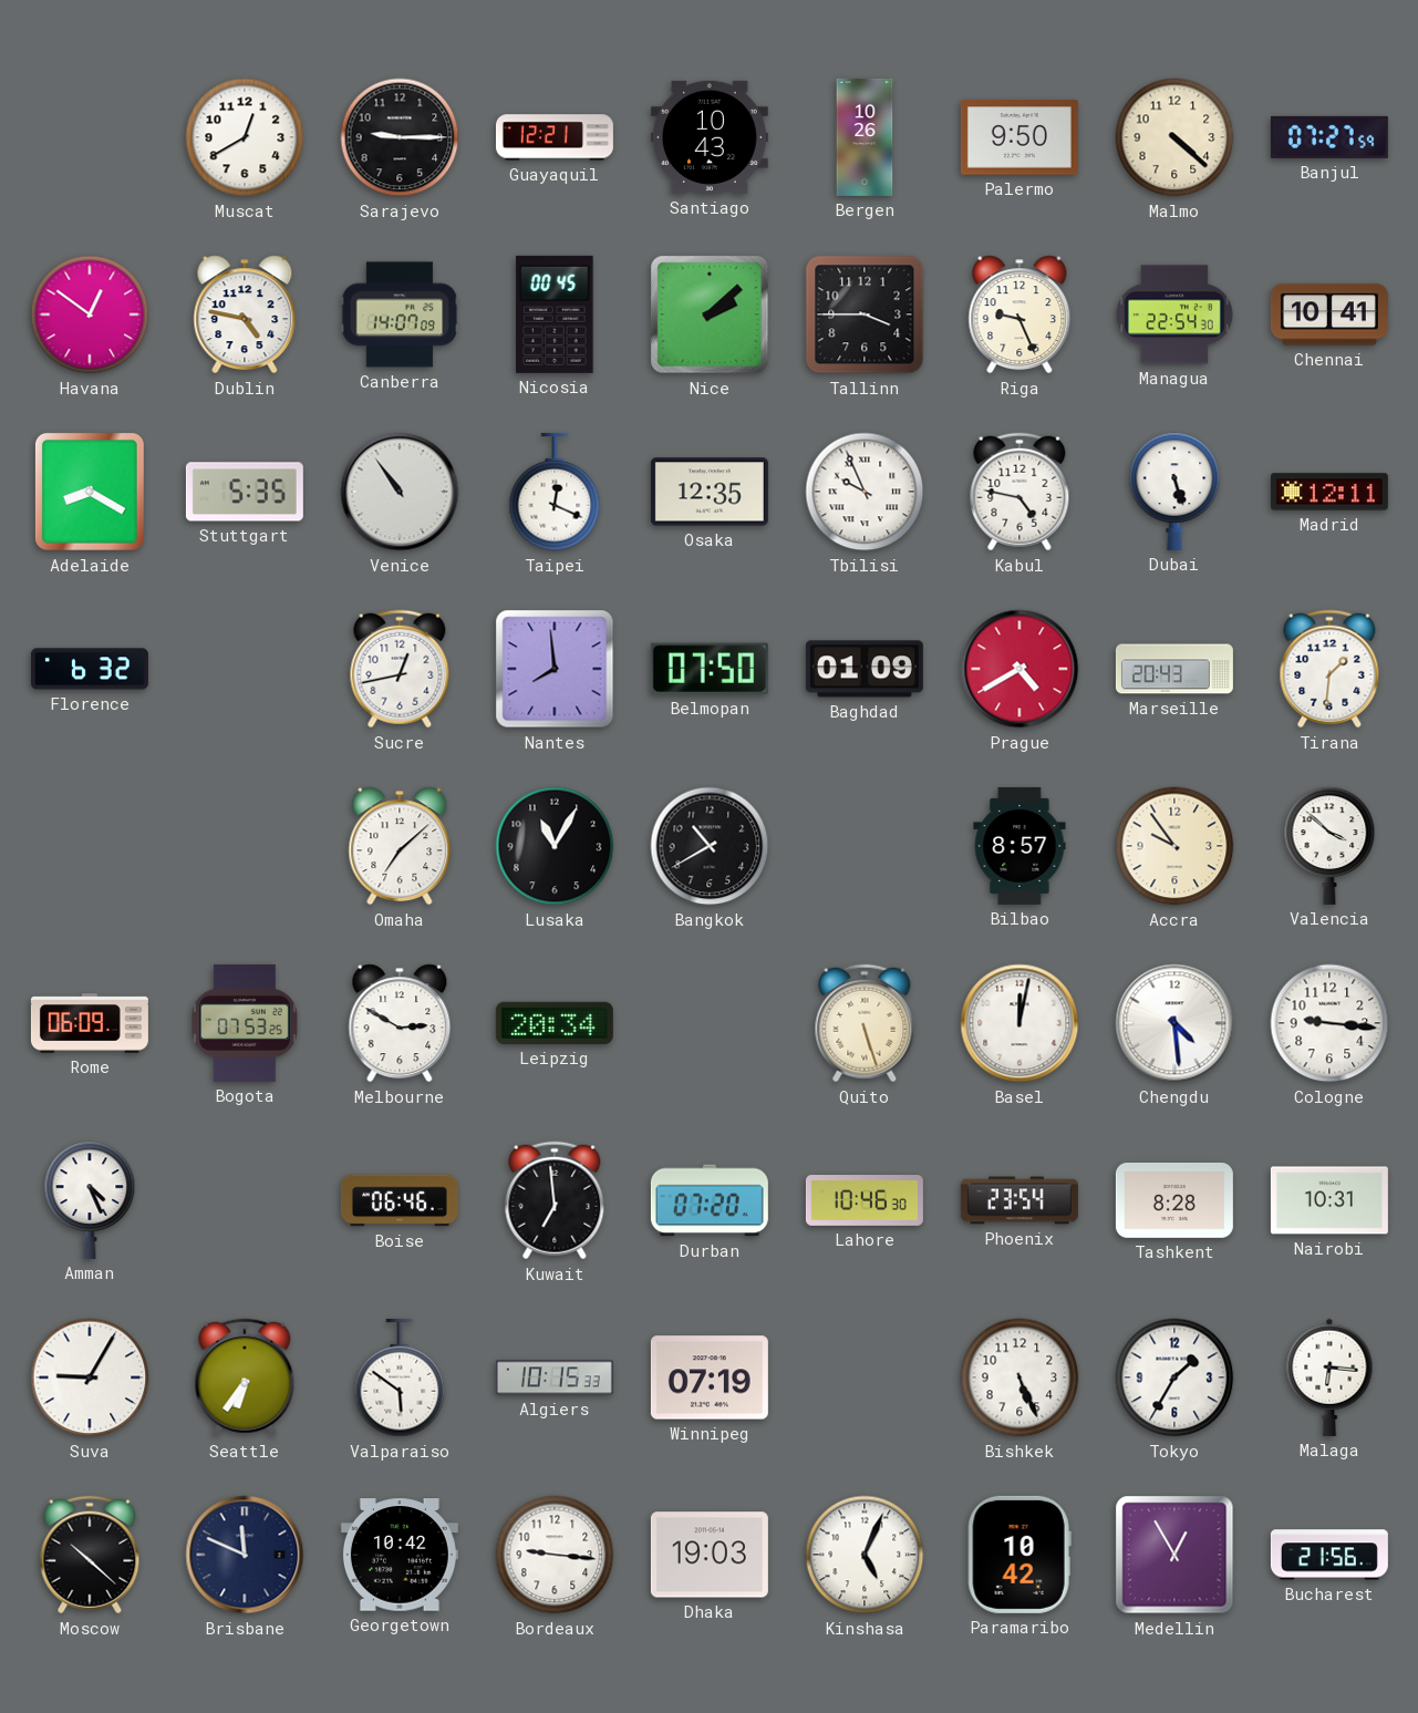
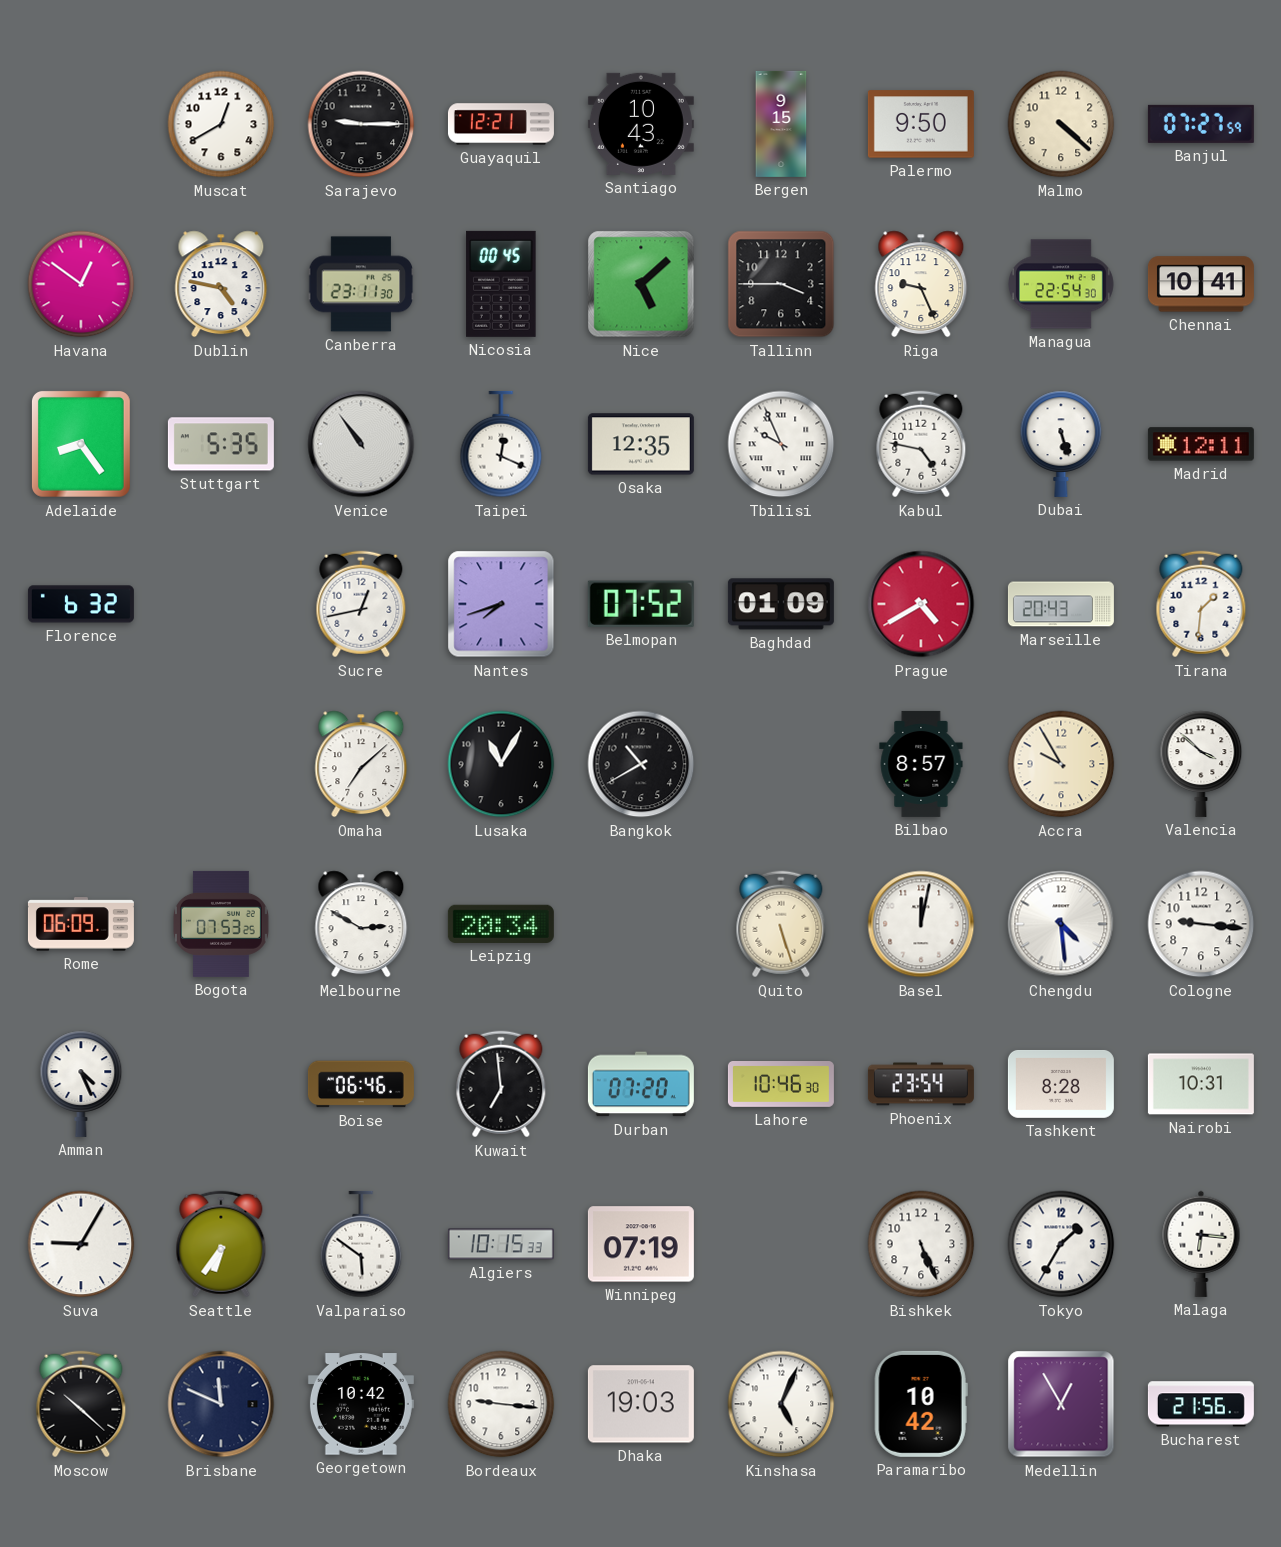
Bergen: 10:26 -> 9:15 (781, 124)
Canberra: 14:07 -> 23:11 (361, 284)
Nice: 2:08 -> 5:08 (641, 284)
Adelaide: 8:20 -> 8:24 (81, 444)
Nantes: 7:59 -> 7:42 (501, 604)
Belmopan: 07:50 -> 07:52 (641, 604)
Accra: 9:54 -> 9:55 (1061, 764)
